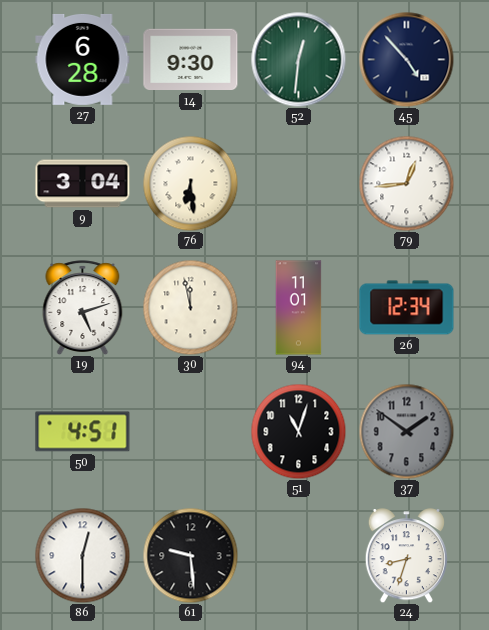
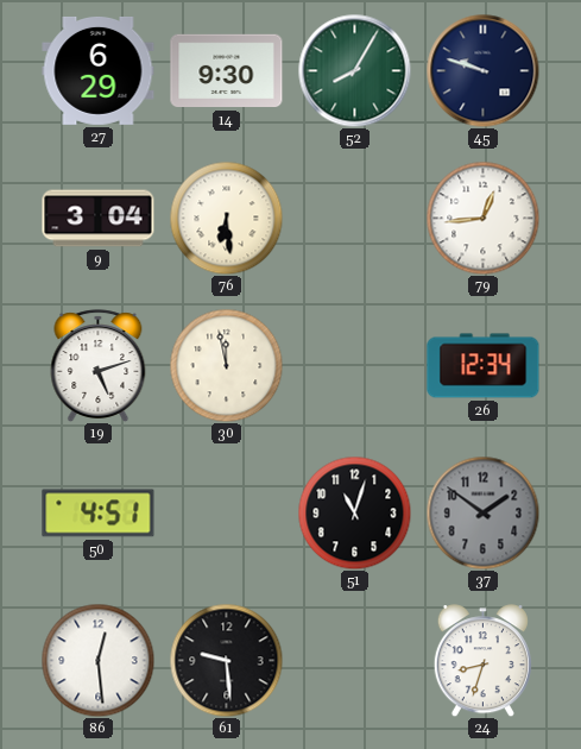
27: 6:28 -> 6:29 (99, 70)
52: 12:31 -> 8:05 (354, 70)
45: 4:53 -> 9:48 (482, 70)
94: 11:01 -> none (299, 308)
86: 12:30 -> 12:29 (97, 660)
